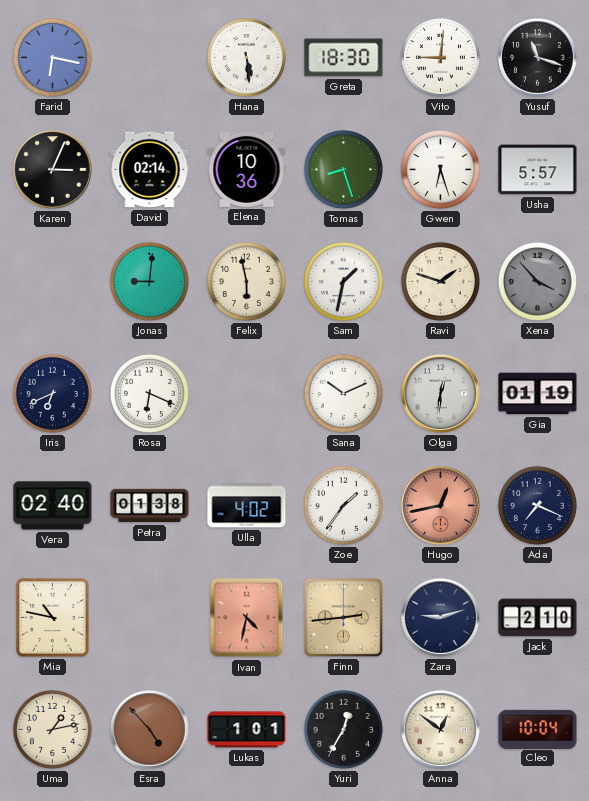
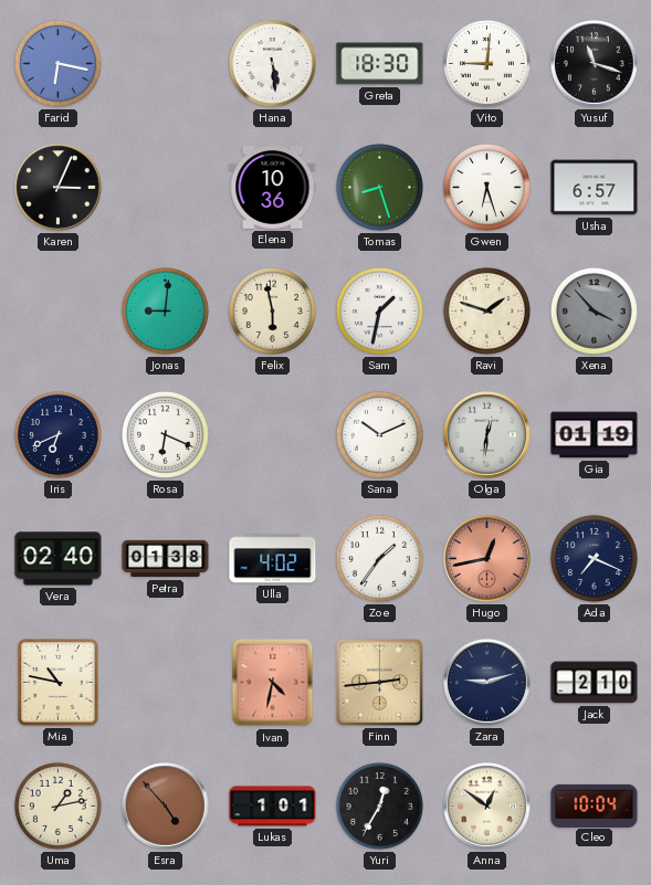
David: 02:14 -> none (150, 170)
Usha: 5:57 -> 6:57 (595, 188)
